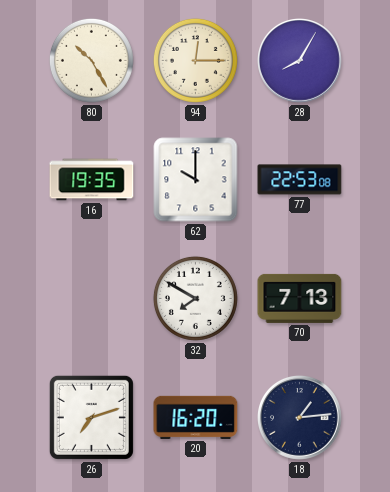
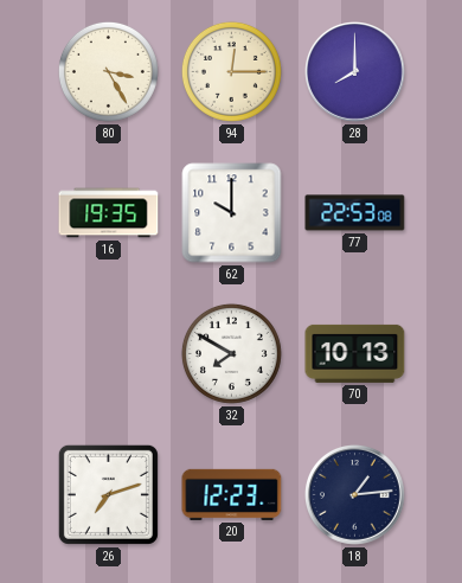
80: 10:25 -> 3:25 (108, 71)
28: 8:05 -> 8:00 (355, 72)
70: 7:13 -> 10:13 (355, 353)
20: 16:20 -> 12:23 (232, 494)
